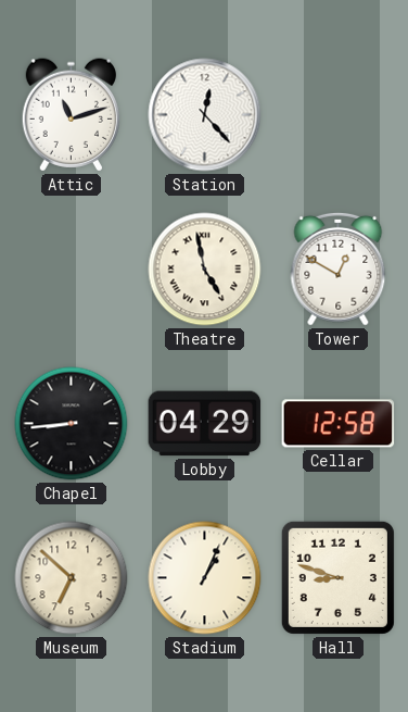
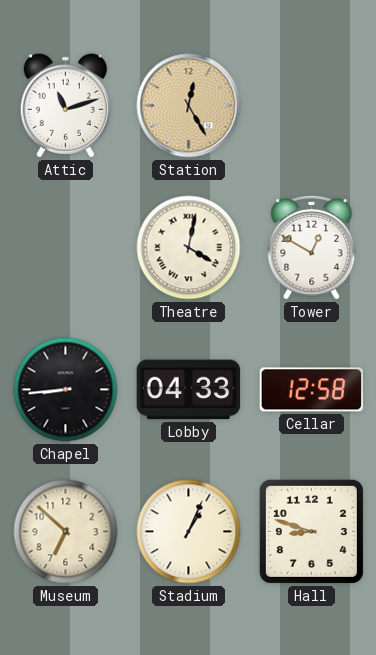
Station: 12:23 -> 12:25 (189, 106)
Station dial: white -> champagne (189, 106)
Theatre: 4:58 -> 4:02 (189, 248)
Lobby: 04:29 -> 04:33 (189, 390)
